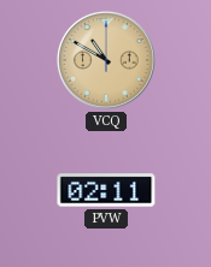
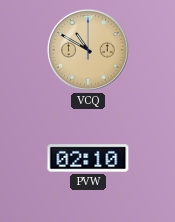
PVW: 02:11 -> 02:10 (88, 158)
